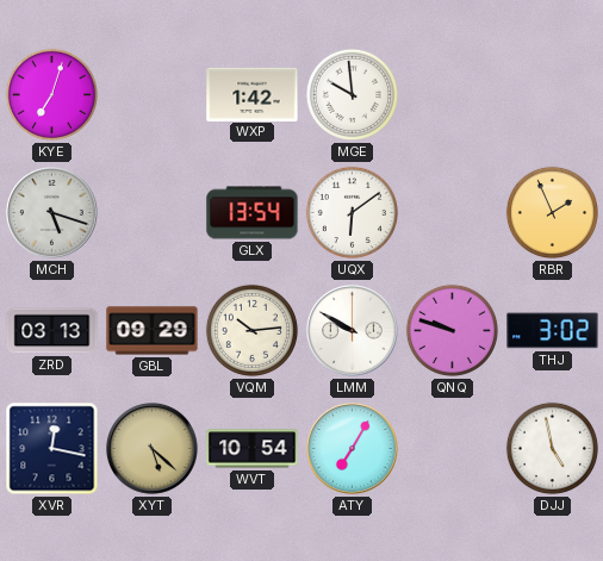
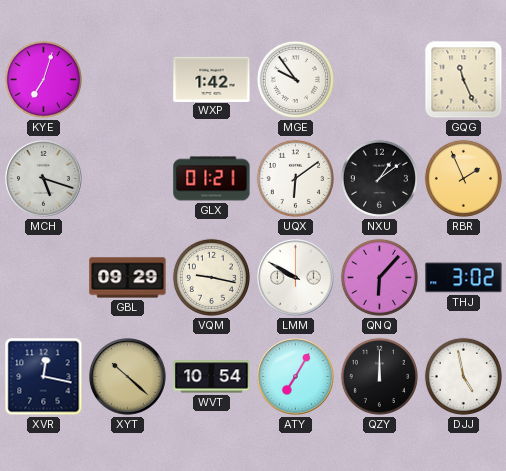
MGE: 9:59 -> 9:54 (295, 79)
GQG: none -> 11:26 (464, 80)
GLX: 13:54 -> 01:21 (212, 179)
NXU: none -> 1:09 (379, 178)
ZRD: 03:13 -> none (52, 331)
VQM: 10:14 -> 9:17 (211, 277)
QNQ: 9:48 -> 6:07 (379, 277)
XYT: 5:22 -> 10:22 (128, 377)
QZY: none -> 12:00 (379, 376)
